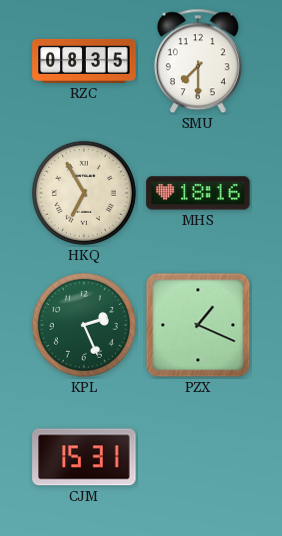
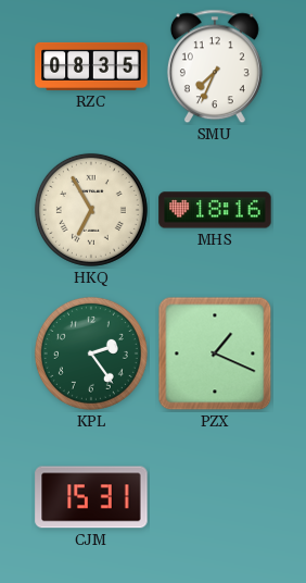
SMU: 7:30 -> 7:34 (215, 66)
KPL: 2:26 -> 2:24 (91, 353)
